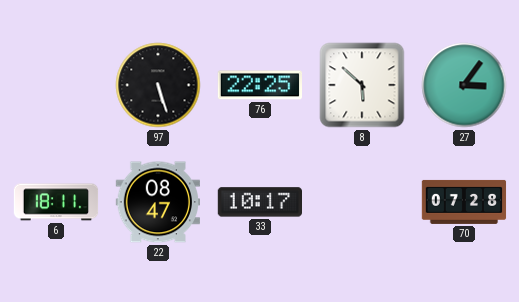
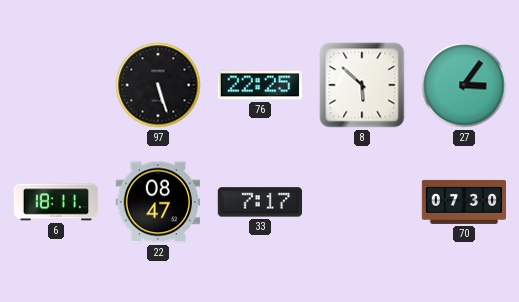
33: 10:17 -> 7:17 (259, 202)
70: 07:28 -> 07:30 (464, 202)
